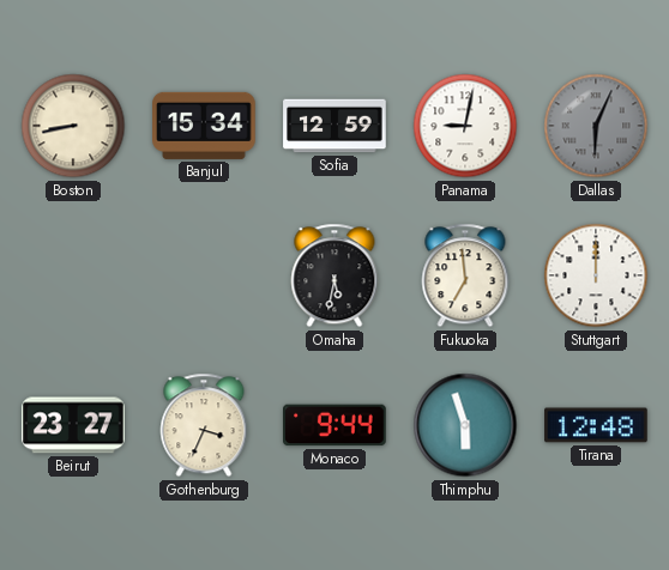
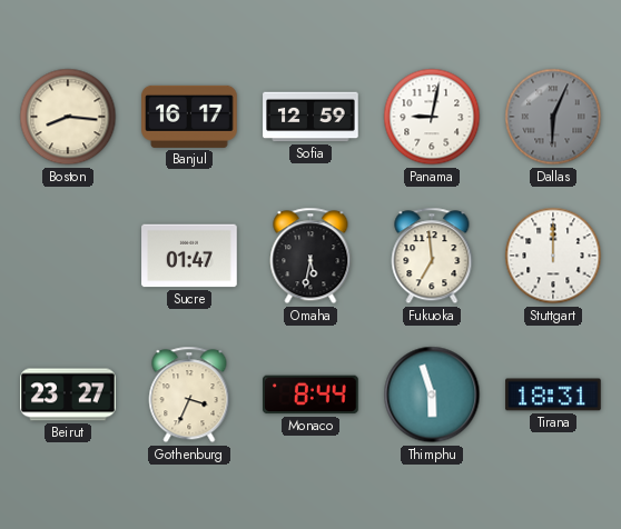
Boston: 8:43 -> 8:16 (68, 117)
Banjul: 15:34 -> 16:17 (189, 117)
Sucre: none -> 01:47 (189, 256)
Monaco: 9:44 -> 8:44 (312, 395)
Tirana: 12:48 -> 18:31 (553, 395)
